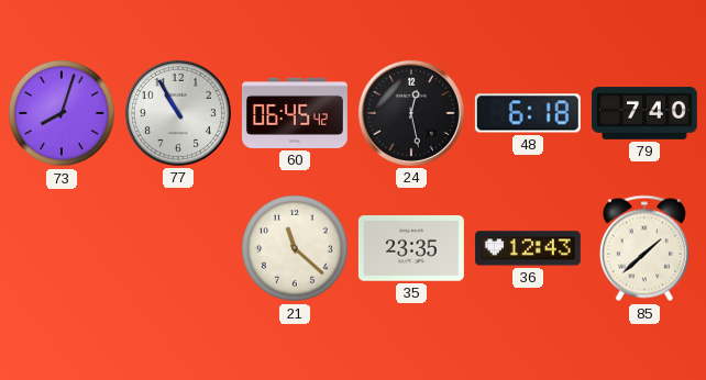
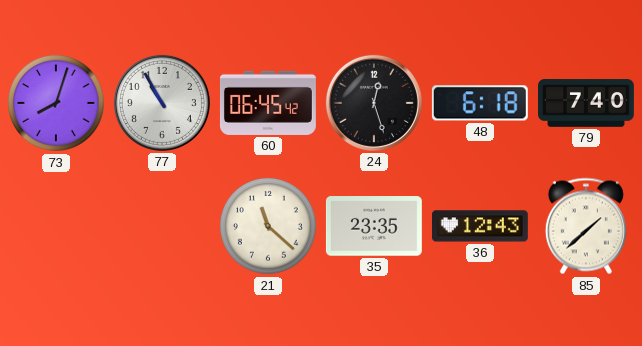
24: 12:28 -> 12:27 (374, 103)
